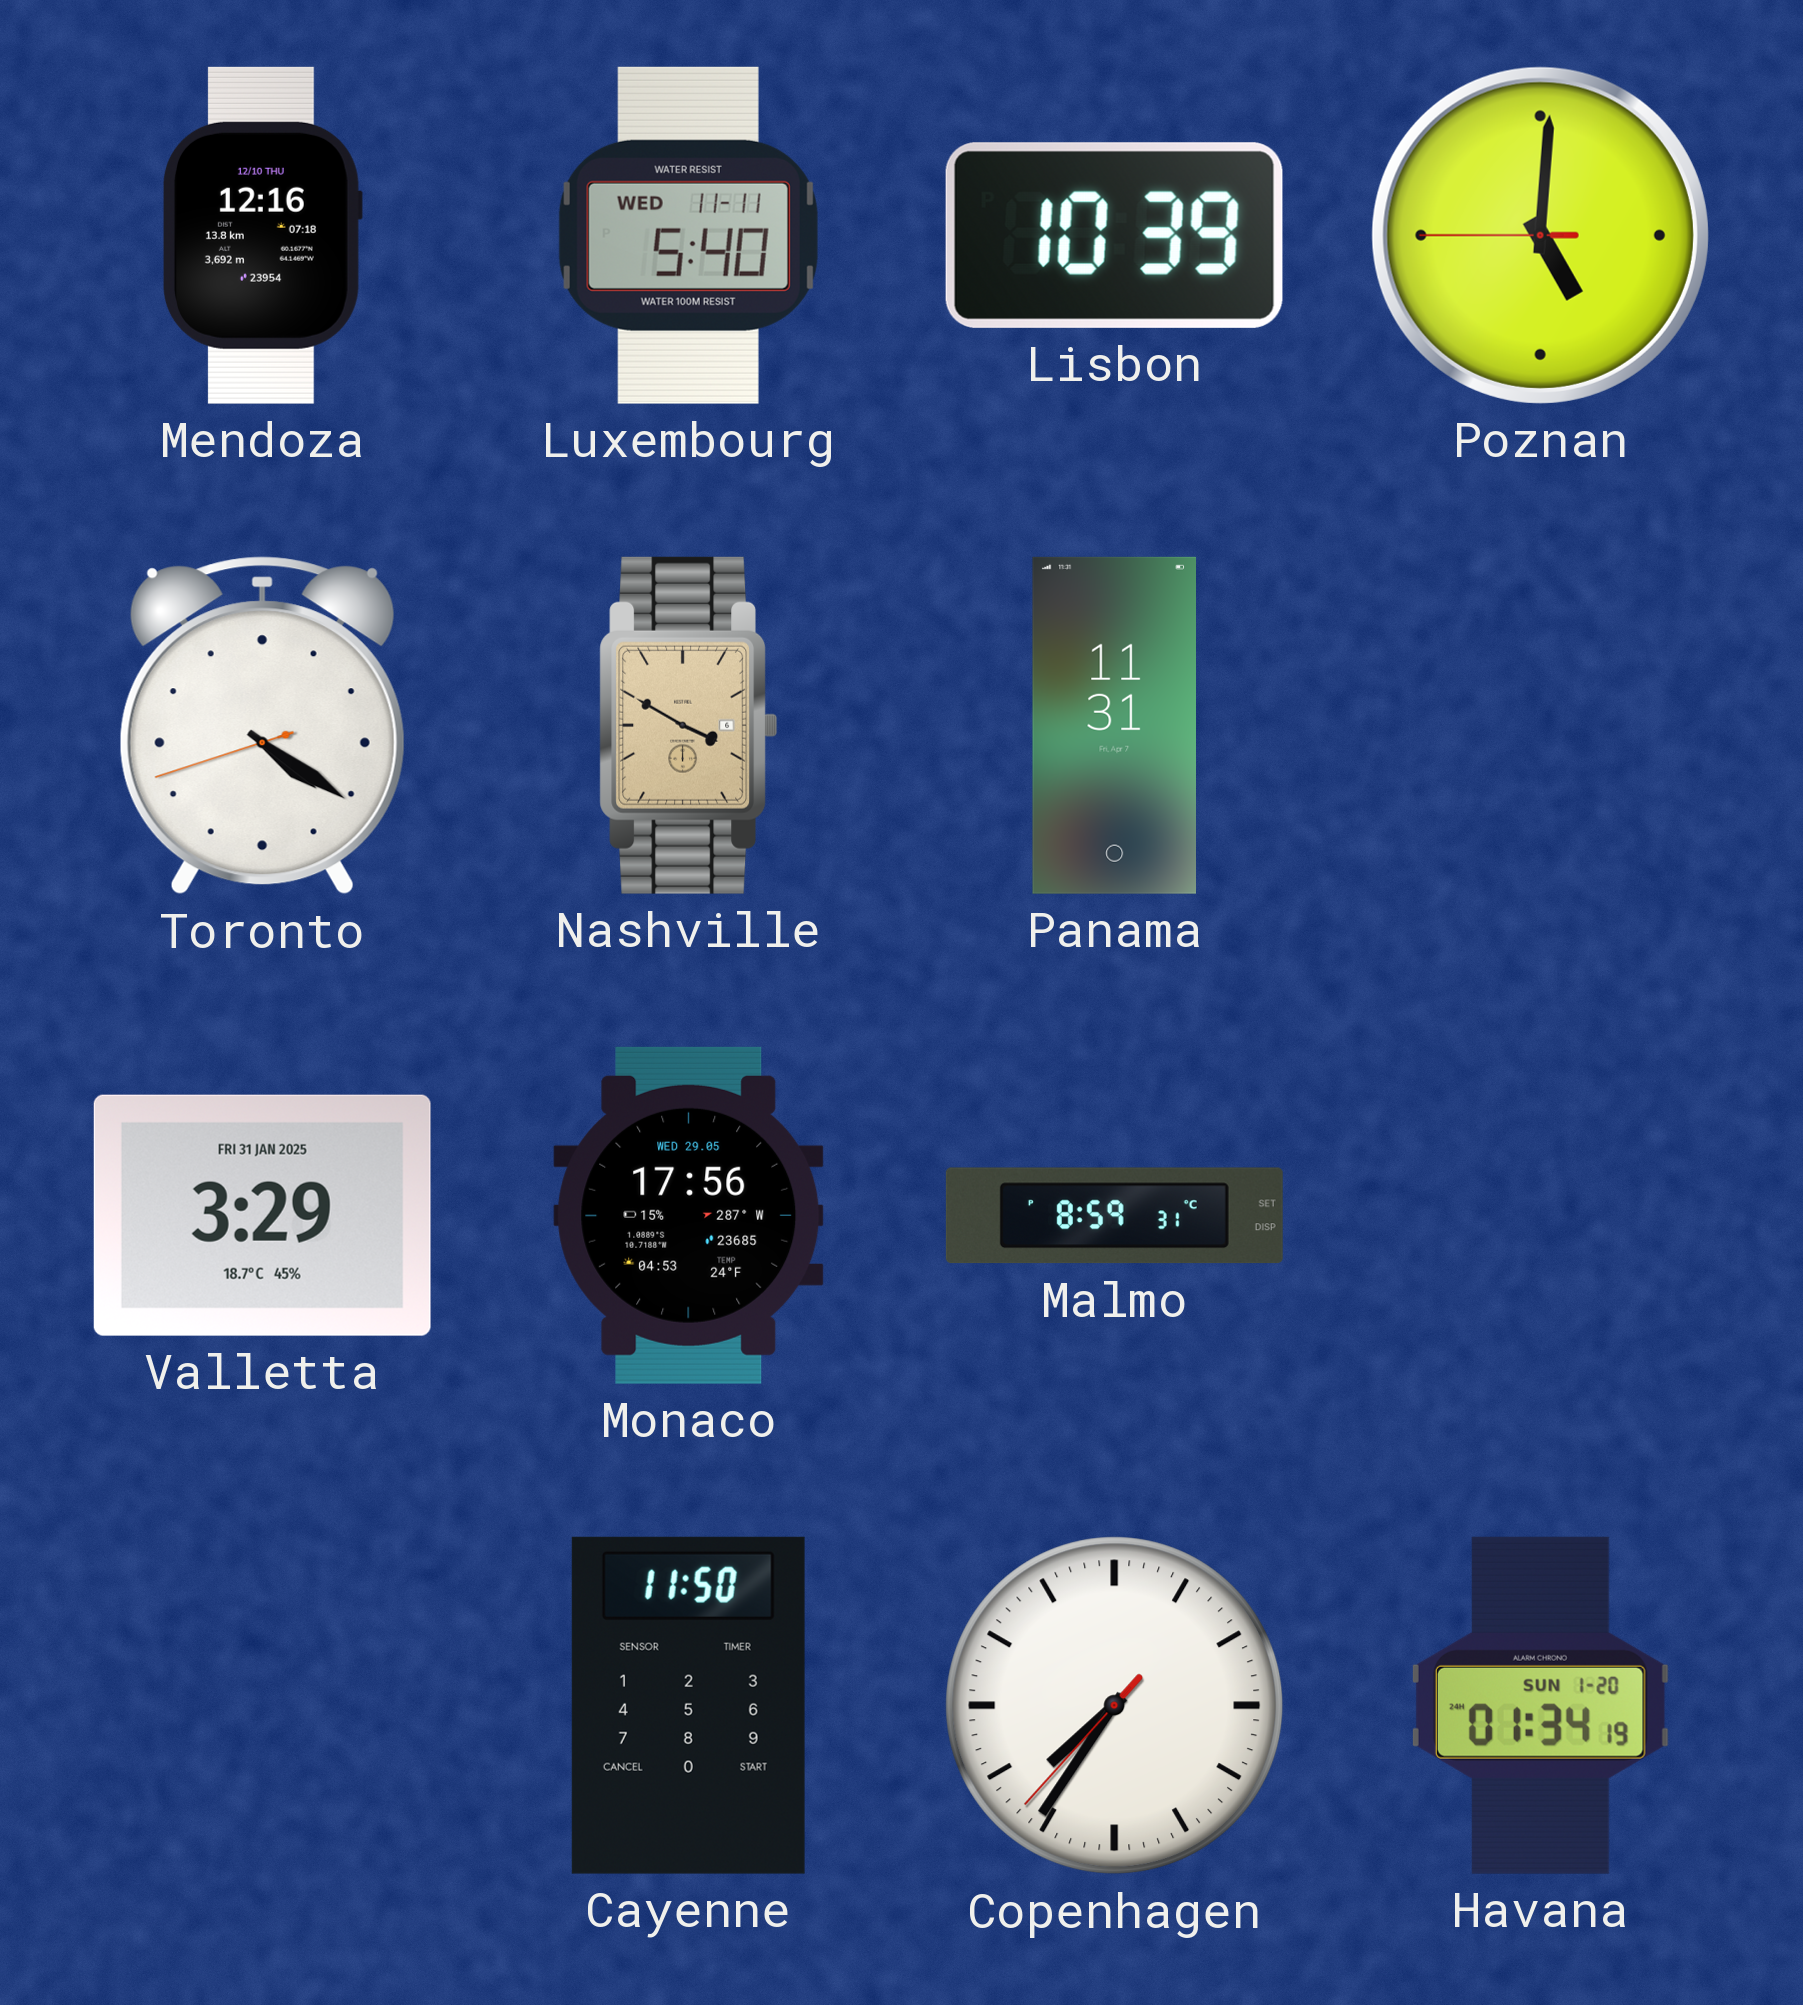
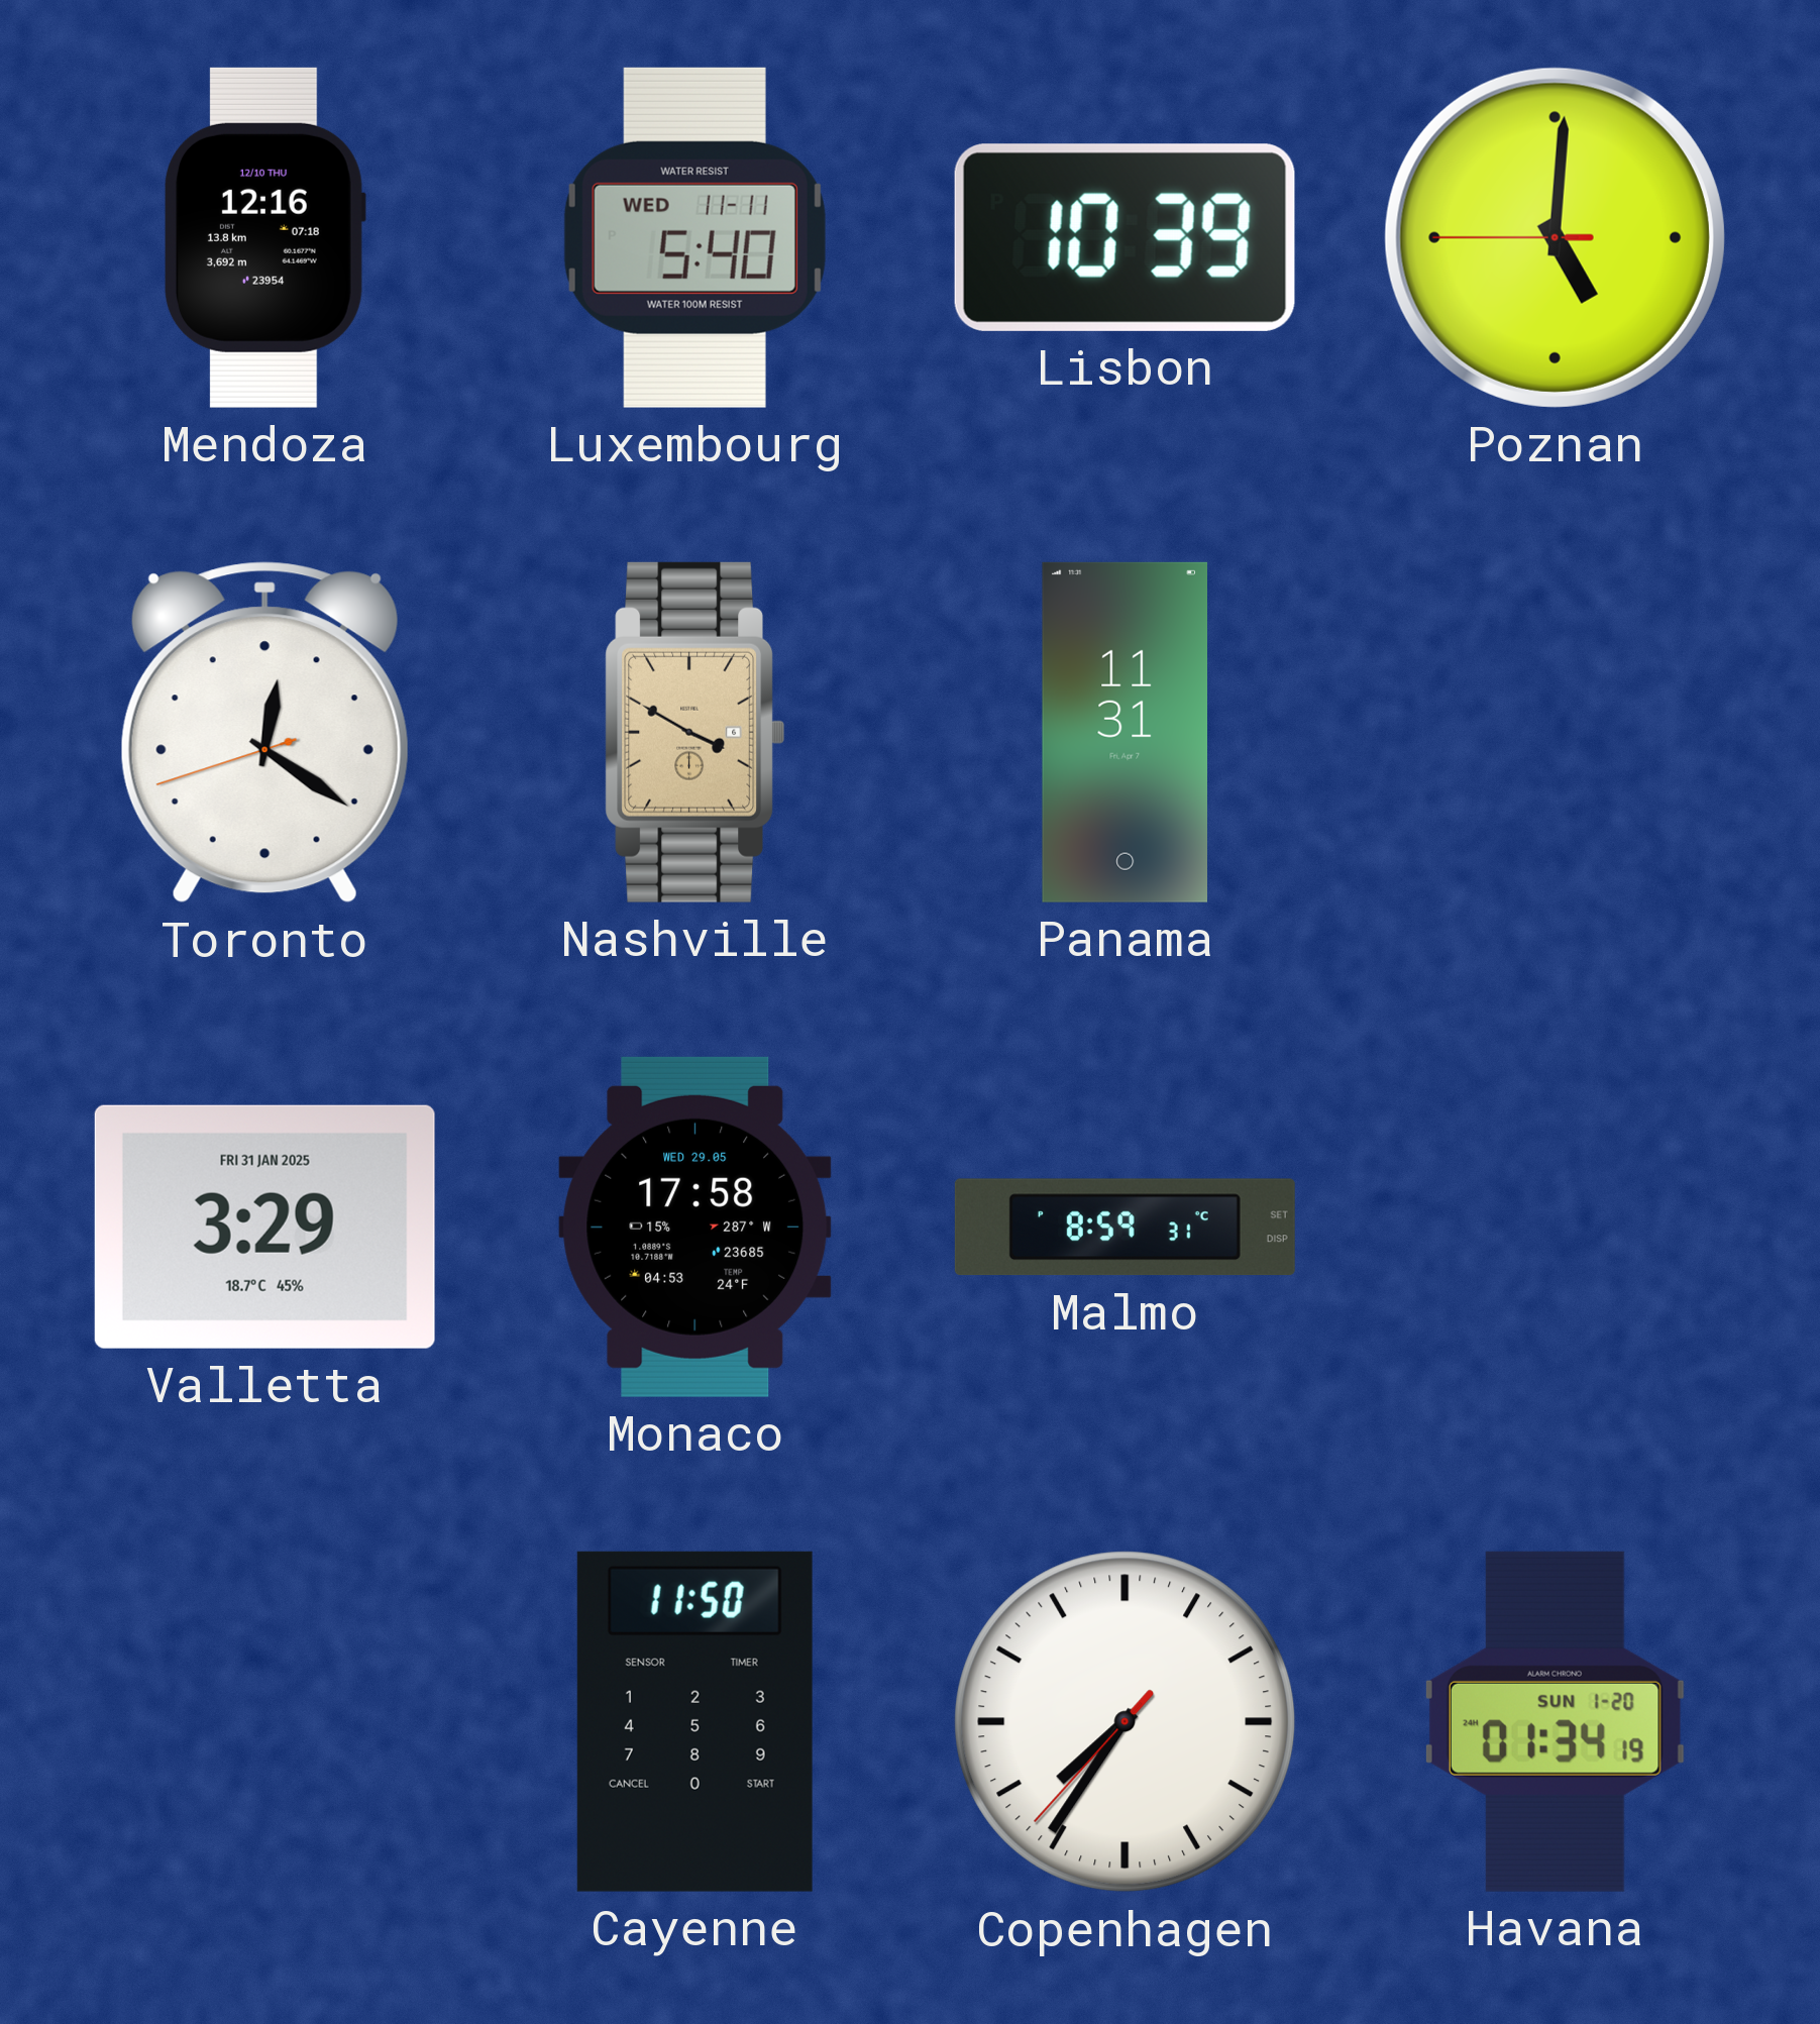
Toronto: 4:20 -> 12:20 (264, 733)
Monaco: 17:56 -> 17:58 (695, 1227)
